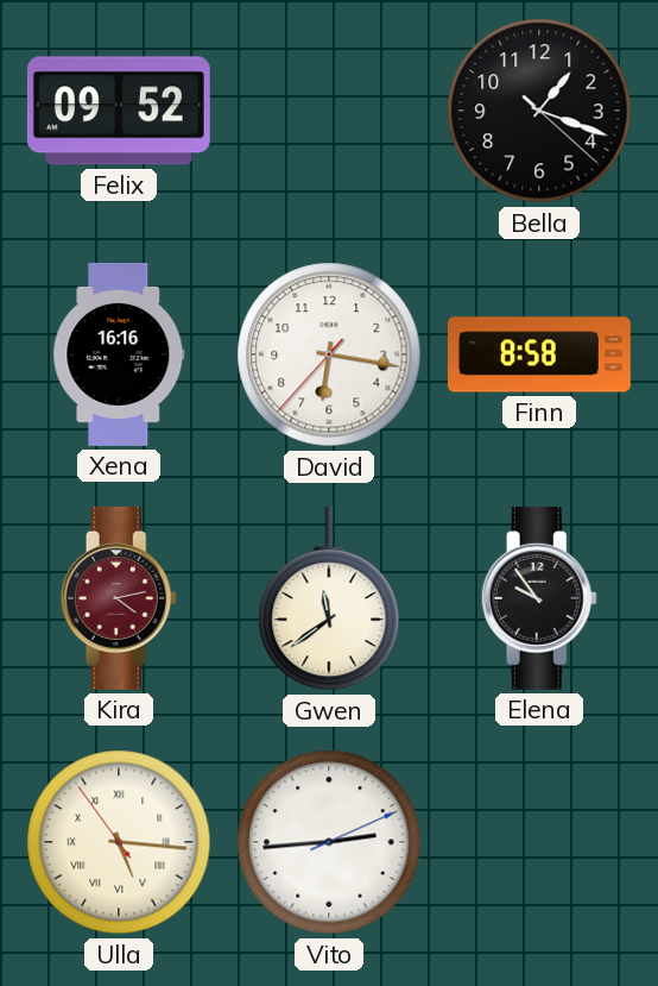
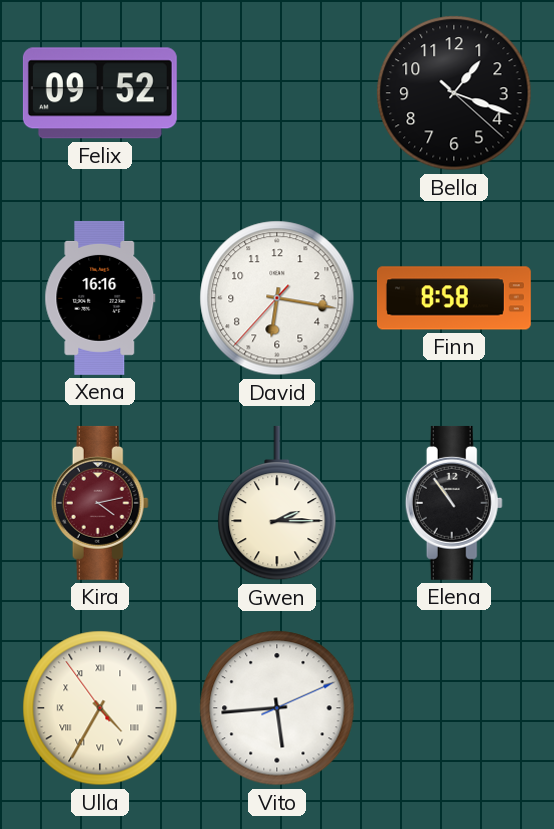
Gwen: 11:39 -> 2:15 (277, 503)
Elena: 9:54 -> 10:54 (454, 503)
Ulla: 5:15 -> 4:34 (100, 708)
Vito: 2:44 -> 5:44 (277, 708)
